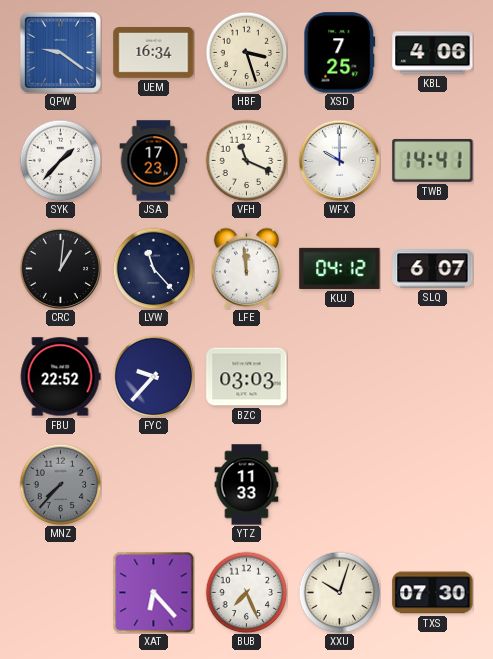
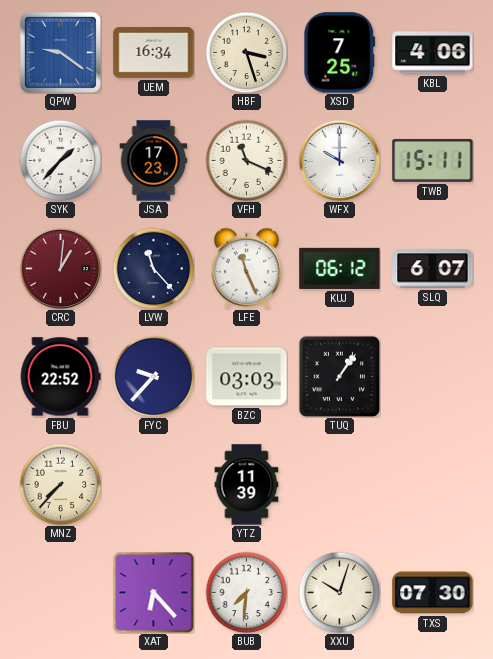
TWB: 14:41 -> 15:11 (433, 161)
CRC dial: black -> burgundy (60, 268)
LFE: 11:59 -> 11:26 (246, 268)
KUJ: 04:12 -> 06:12 (340, 268)
TUQ: none -> 1:06 (339, 376)
MNZ dial: grey -> cream (60, 484)
YTZ: 11:33 -> 11:39 (247, 485)
BUB: 7:26 -> 7:31 (246, 592)
